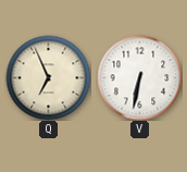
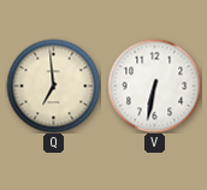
Q: 6:56 -> 6:59 (53, 85)
